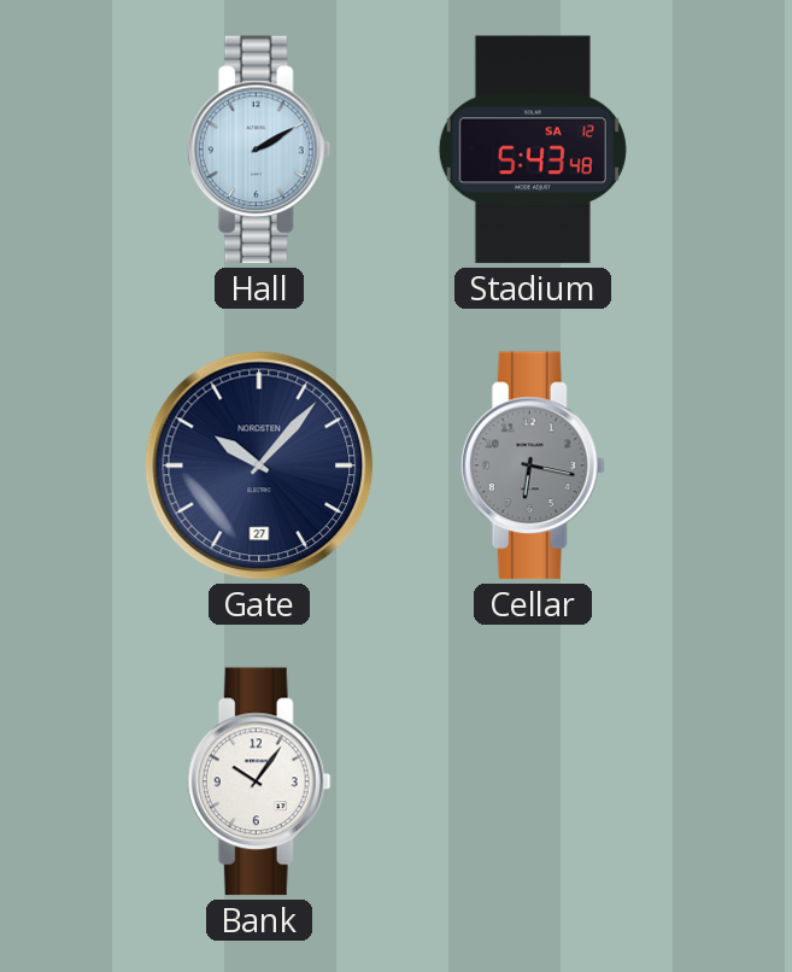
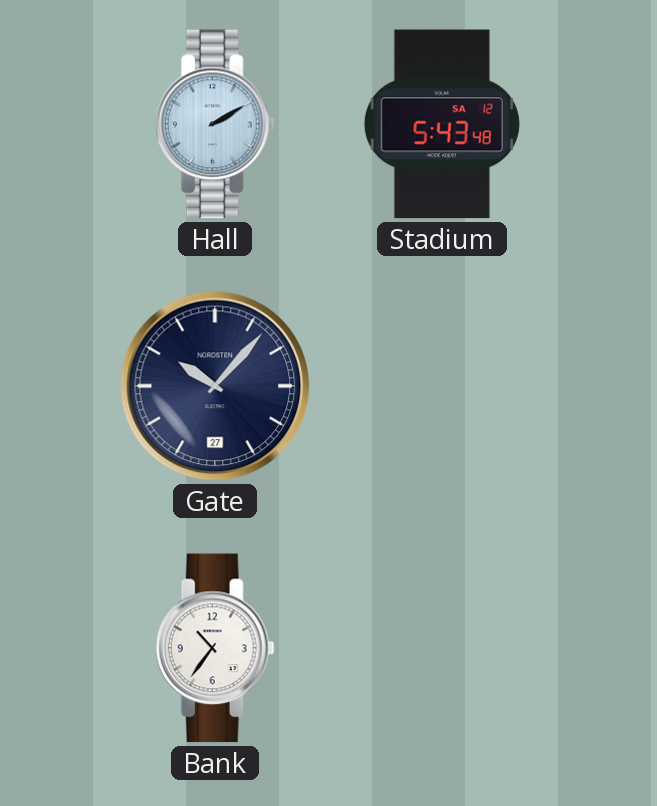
Cellar: 6:17 -> none (533, 465)
Bank: 10:06 -> 10:36 (215, 648)
